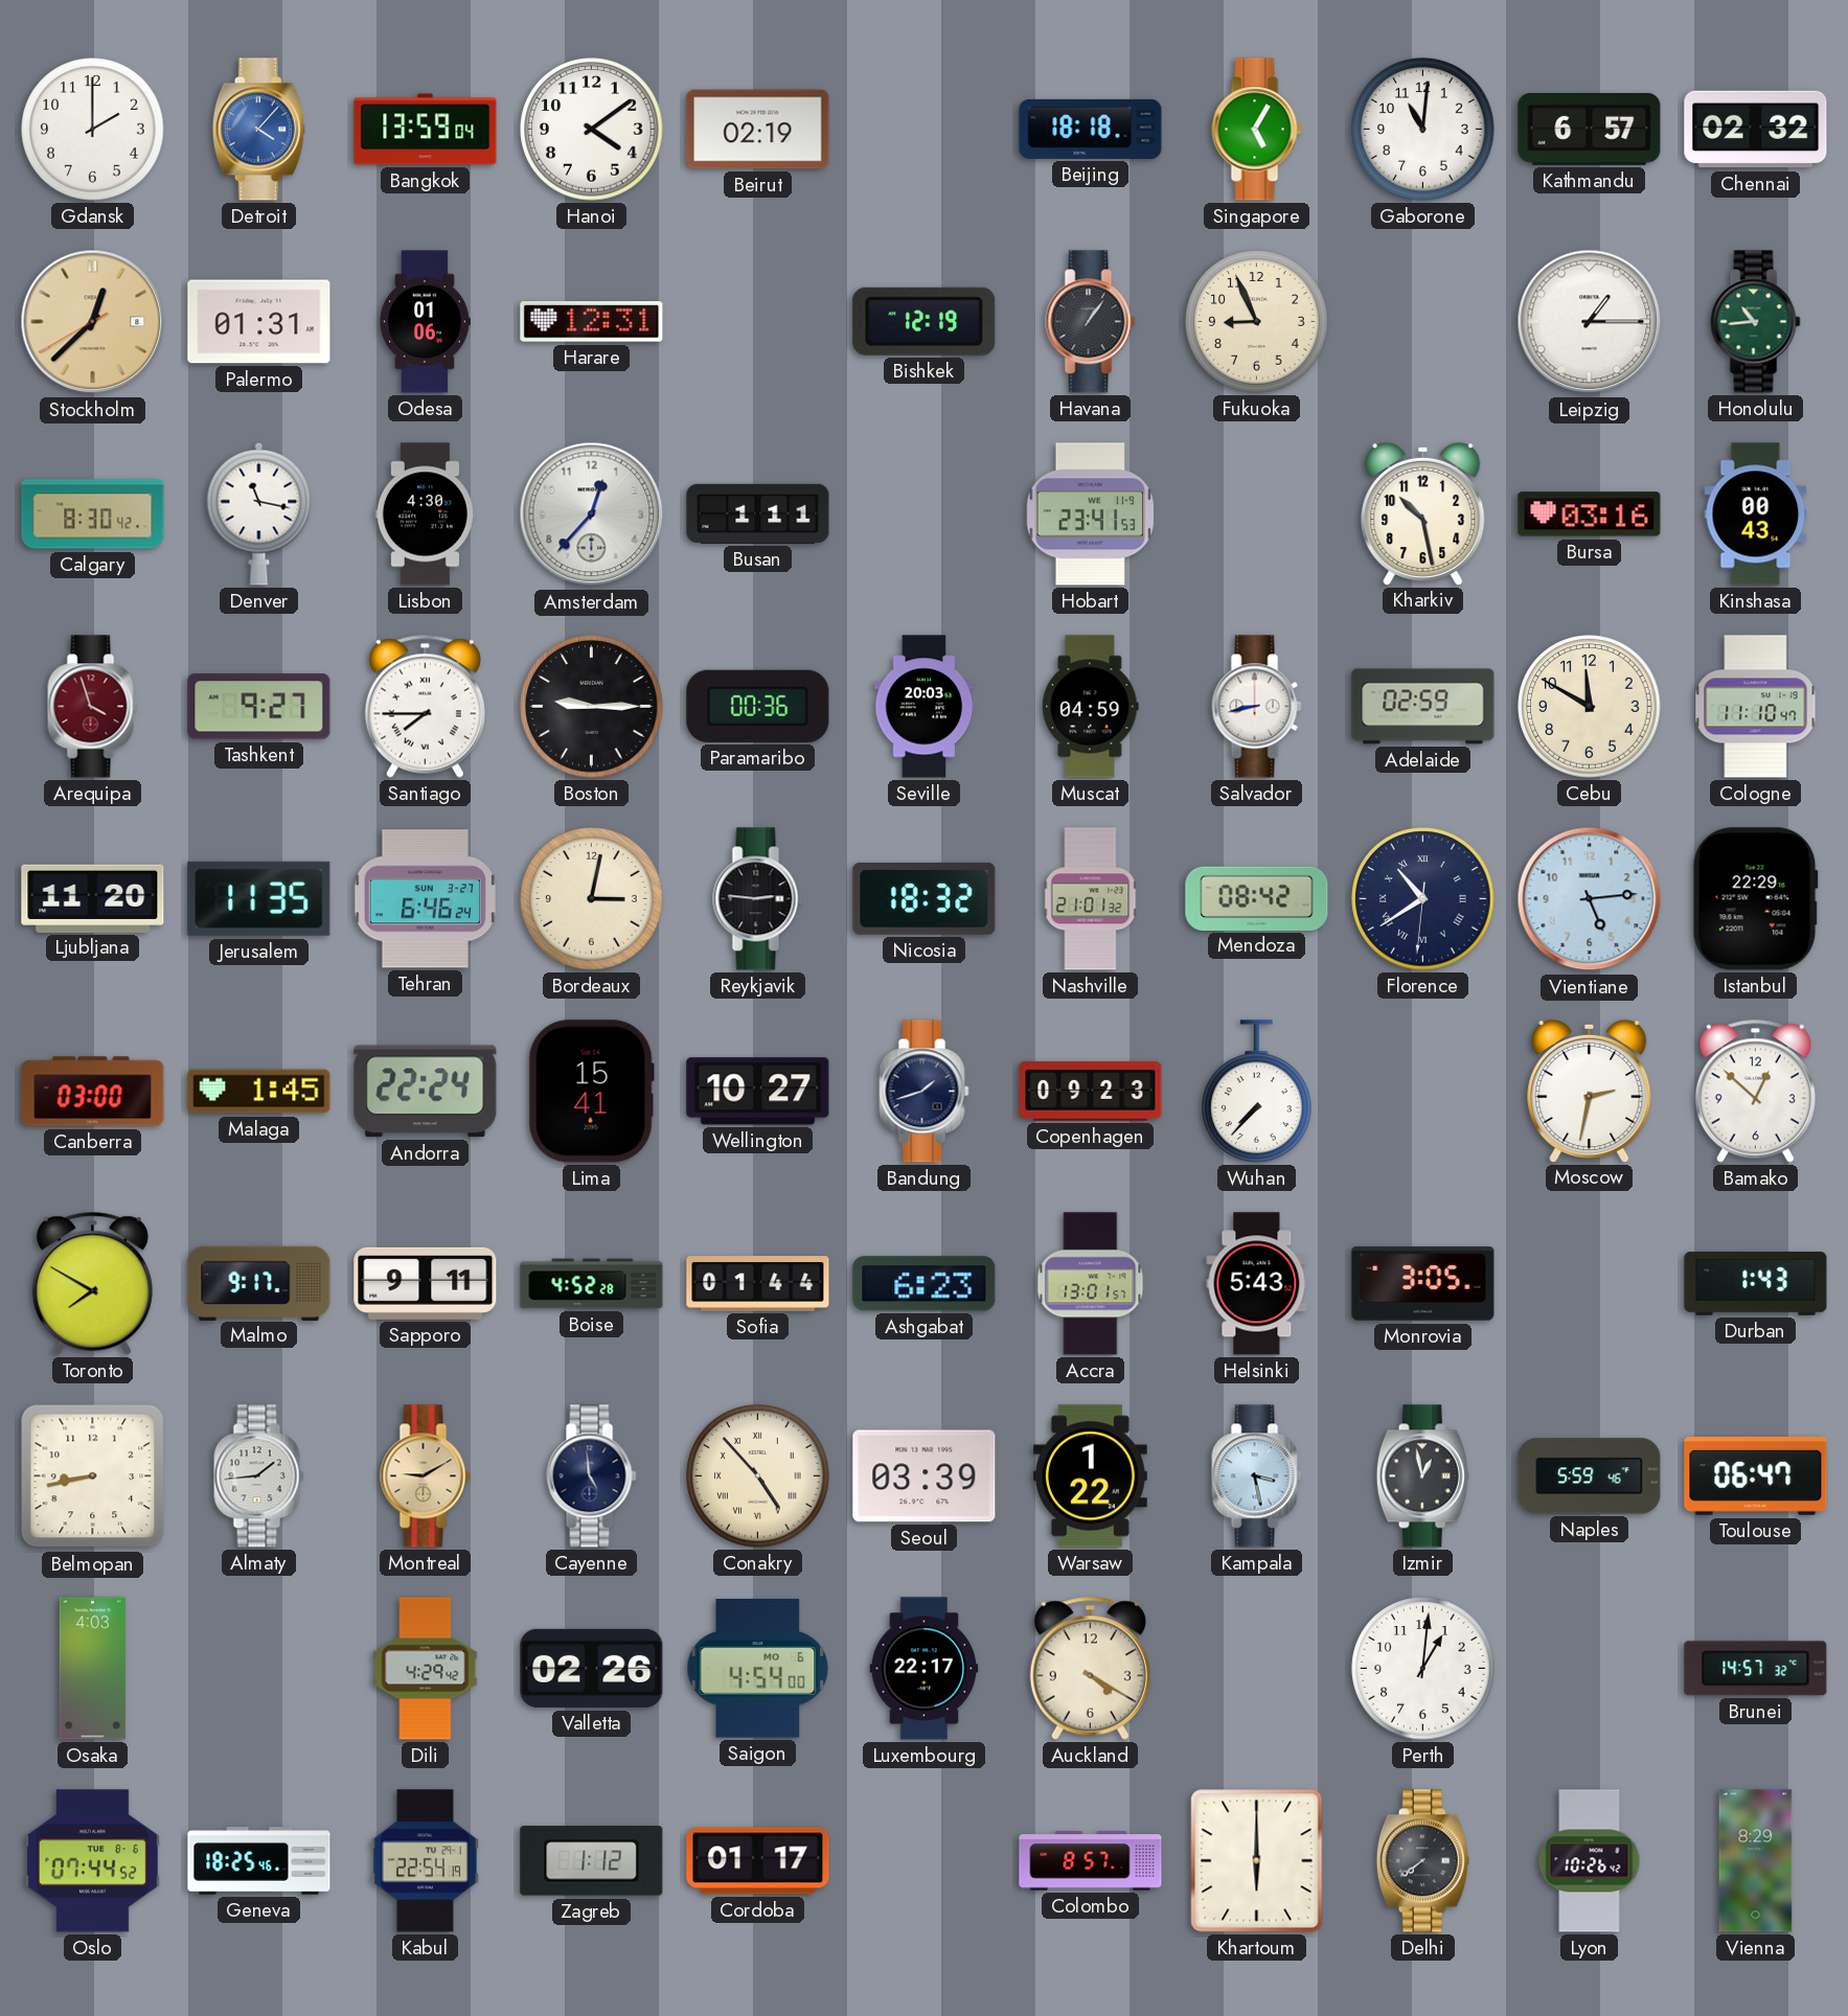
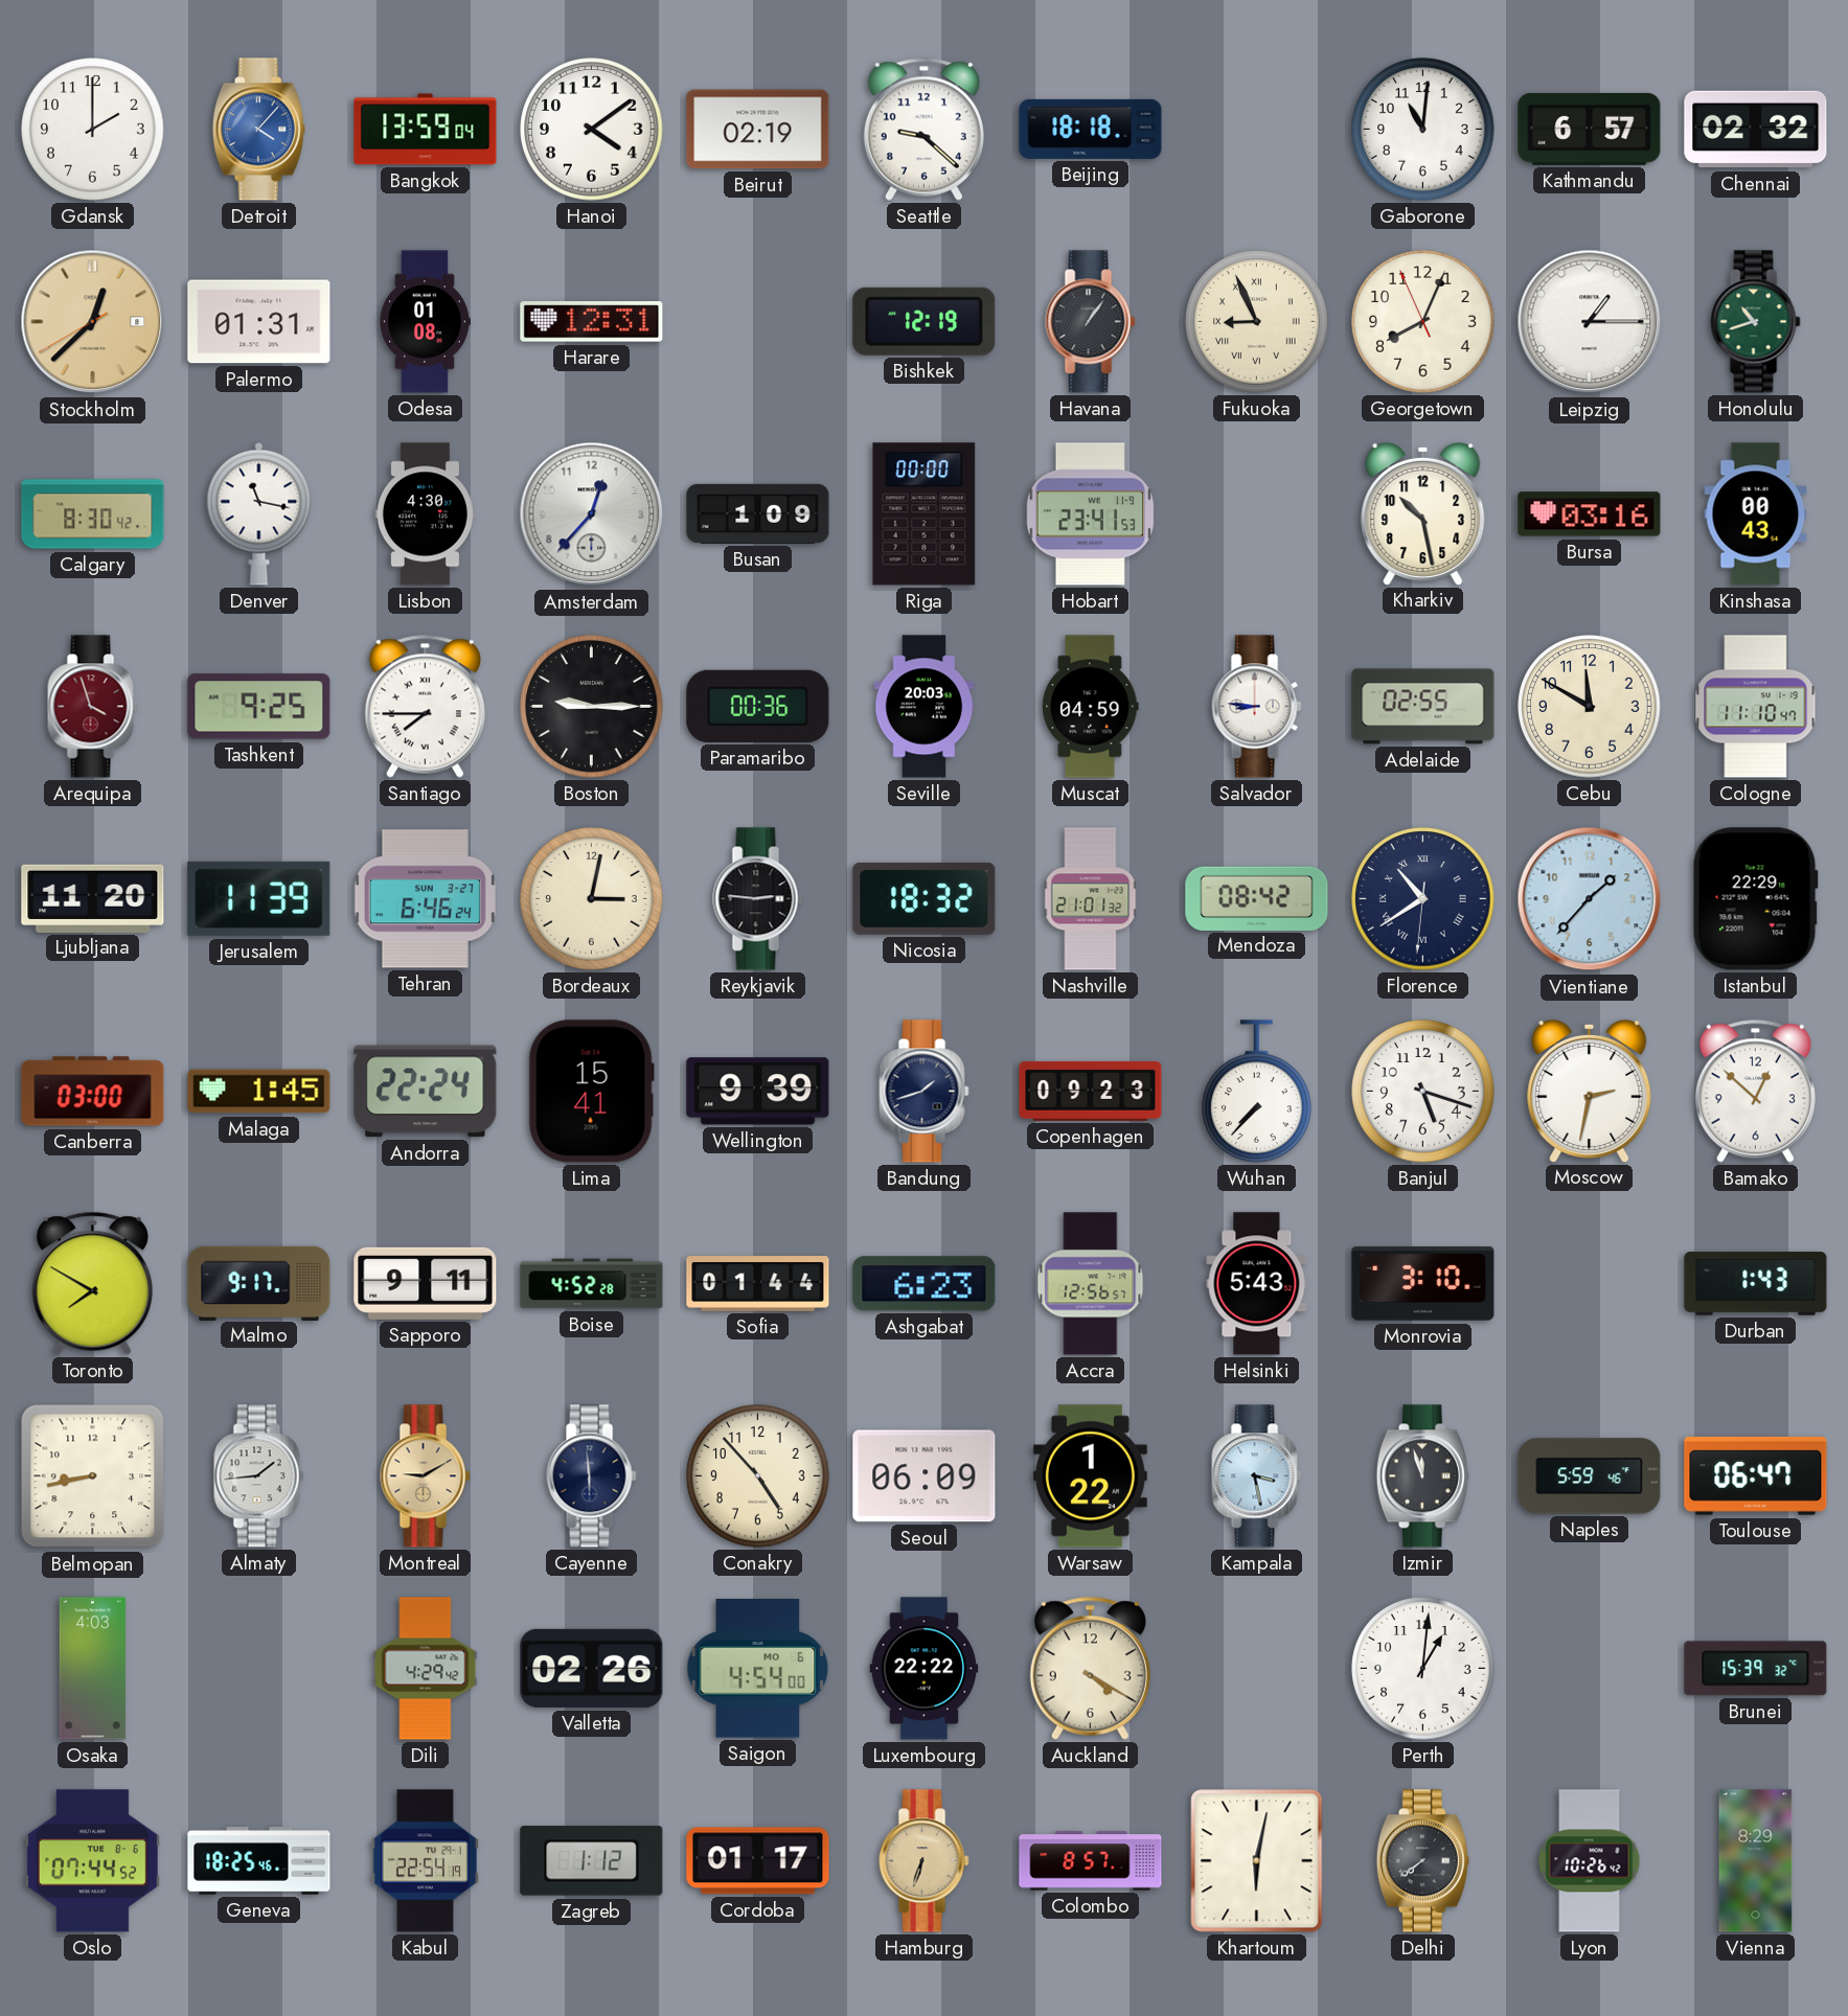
Seattle: none -> 9:22 (923, 129)
Singapore: 5:05 -> none (1257, 130)
Odesa: 01:06 -> 01:08 (425, 322)
Fukuoka numerals: Arabic -> Roman (1257, 322)
Georgetown: none -> 8:03 (1423, 322)
Honolulu: 10:44 -> 10:42 (1756, 322)
Busan: 1:11 -> 1:09 (758, 513)
Riga: none -> 00:00 (925, 514)
Tashkent: 9:27 -> 9:25 (259, 707)
Salvador: 8:43 -> 8:46 (1257, 707)
Adelaide: 02:59 -> 02:55 (1423, 707)
Jerusalem: 11:35 -> 11:39 (259, 898)
Vientiane: 5:14 -> 1:37 (1590, 899)
Wellington: 10:27 -> 9:39 (758, 1092)
Banjul: none -> 5:18 (1423, 1092)
Accra: 13:01 -> 12:56 (1091, 1284)
Monrovia: 3:05 -> 3:10 (1423, 1284)
Cayenne: 4:59 -> 5:59 (592, 1476)
Conakry numerals: Roman -> Arabic (758, 1476)
Seoul: 03:39 -> 06:09 (925, 1476)
Izmir: 12:58 -> 11:57 (1422, 1476)
Luxembourg: 22:17 -> 22:22 (925, 1669)
Brunei: 14:57 -> 15:39 (1756, 1669)
Hamburg: none -> 6:33 (925, 1861)
Khartoum: 6:00 -> 6:02 (1257, 1861)
